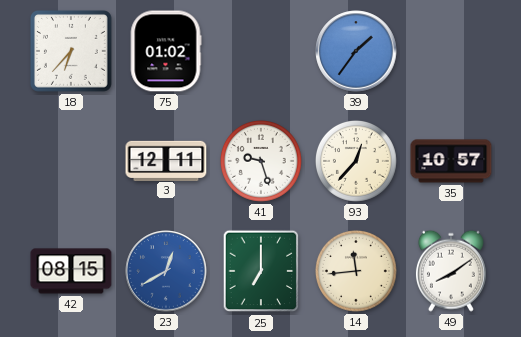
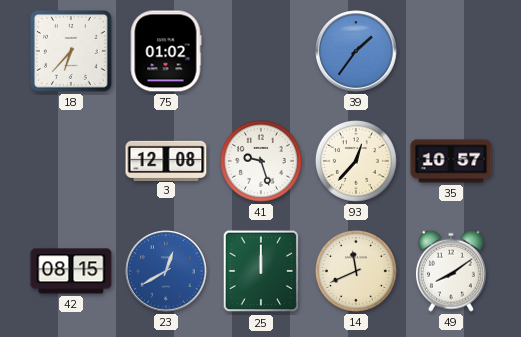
3: 12:11 -> 12:08 (166, 160)
25: 7:00 -> 12:00 (261, 271)
14: 11:44 -> 11:41 (356, 271)
